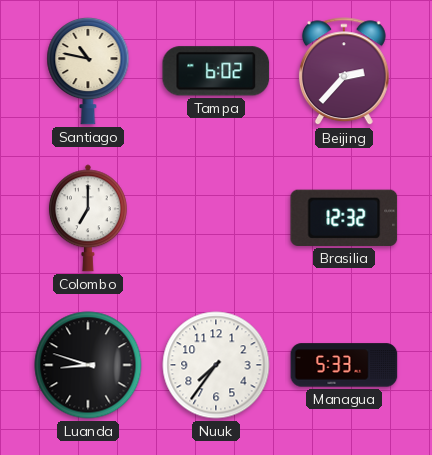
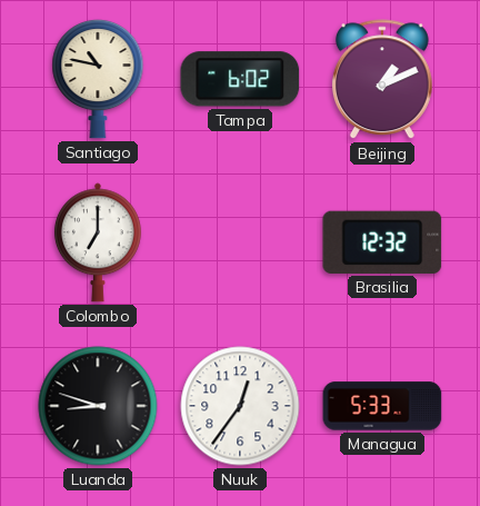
Beijing: 2:37 -> 1:11 (382, 80)
Nuuk: 7:36 -> 12:36 (240, 406)
